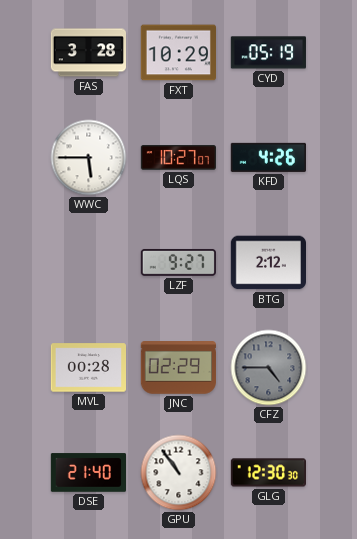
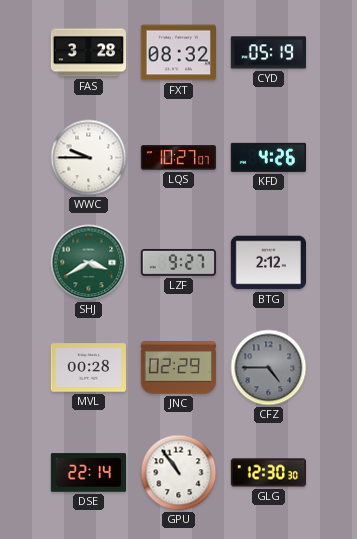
FXT: 10:29 -> 08:32 (178, 53)
WWC: 5:45 -> 9:45 (89, 158)
SHJ: none -> 3:40 (89, 263)
DSE: 21:40 -> 22:14 (88, 473)
